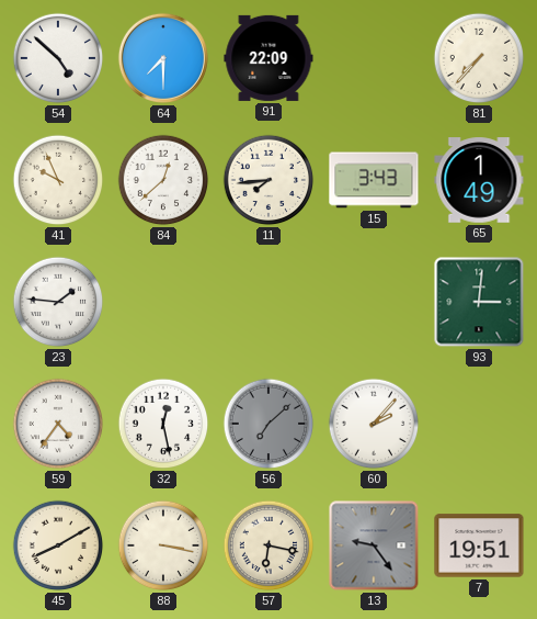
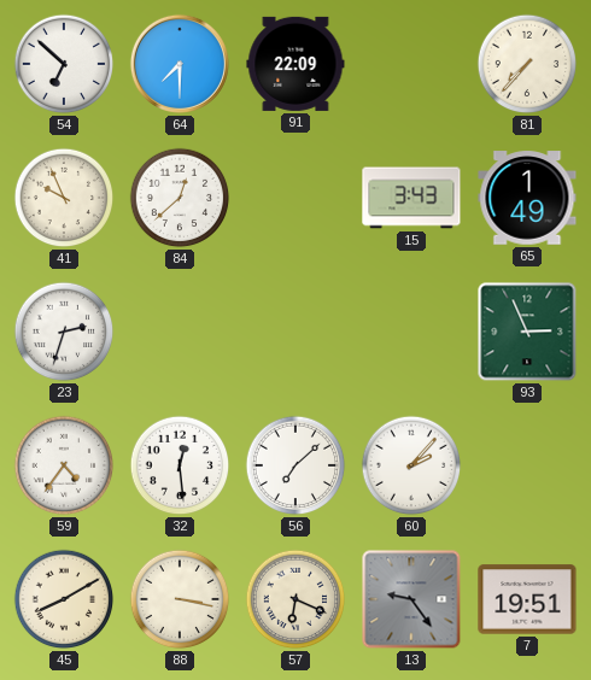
54: 4:52 -> 6:52 (64, 64)
11: 7:44 -> none (268, 180)
23: 1:46 -> 2:33 (64, 332)
93: 3:01 -> 2:56 (527, 332)
32: 12:28 -> 12:29 (180, 465)
56 dial: grey -> white (295, 465)
57: 6:17 -> 6:19 (295, 599)
